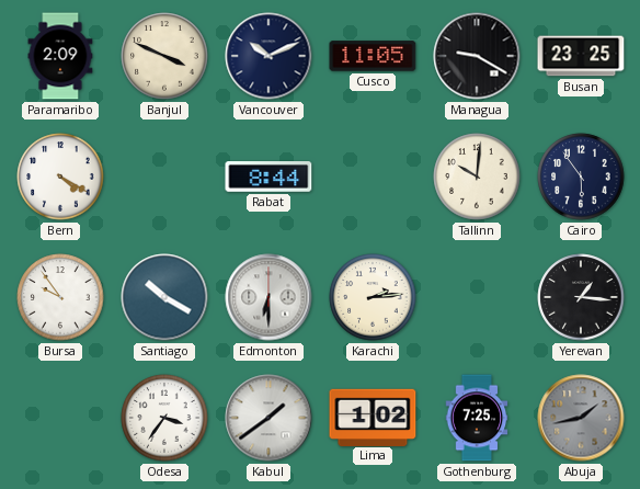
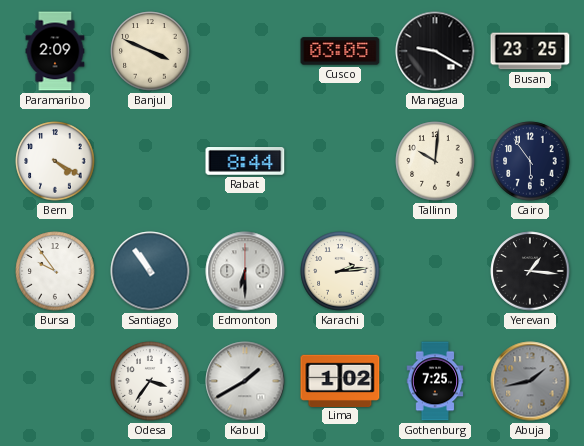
Vancouver: 10:11 -> none (268, 56)
Cusco: 11:05 -> 03:05 (340, 51)
Santiago: 10:20 -> 10:54 (150, 271)
Kabul: 1:39 -> 1:40 (245, 381)
